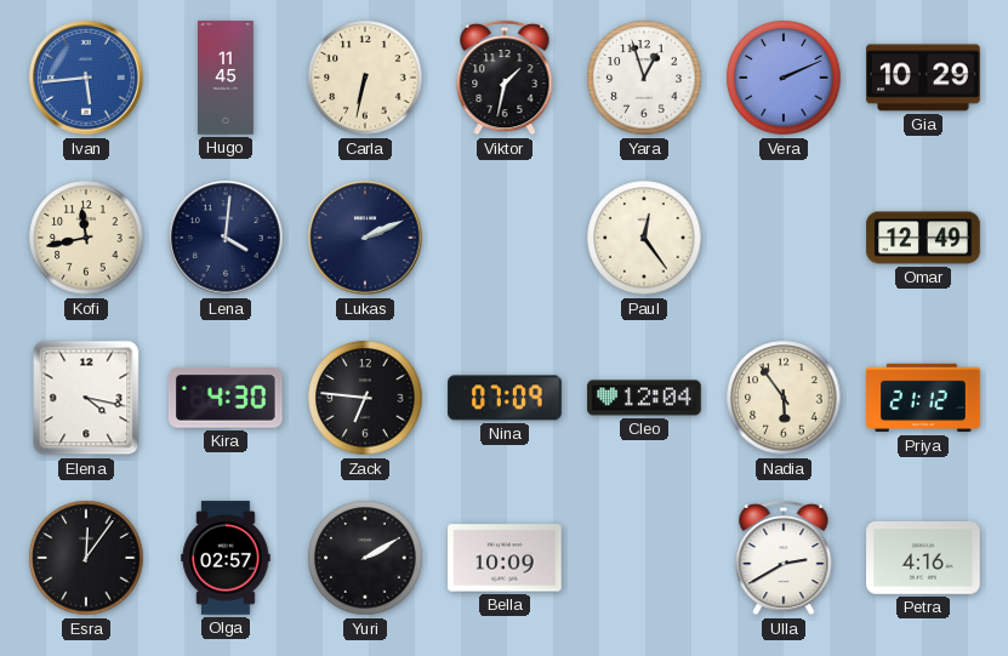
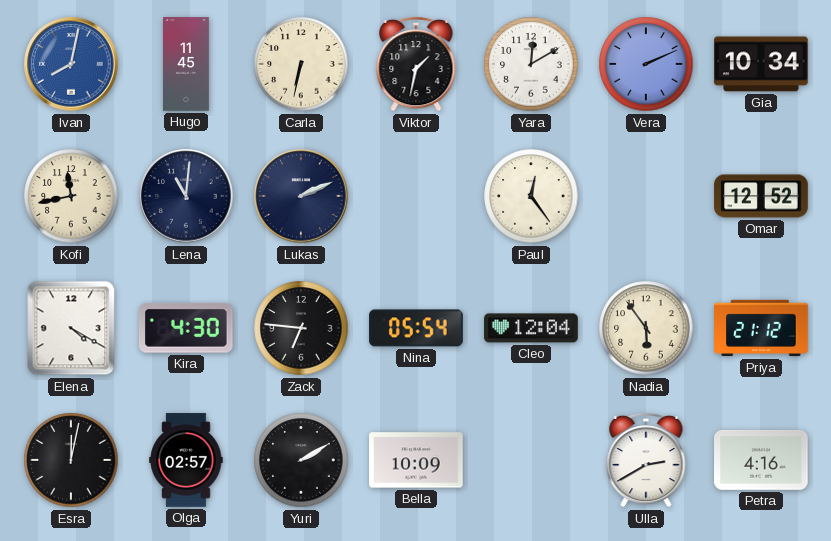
Ivan: 5:44 -> 8:02 (71, 64)
Yara: 12:57 -> 12:10 (531, 64)
Gia: 10:29 -> 10:34 (761, 64)
Lena: 4:01 -> 11:01 (186, 196)
Omar: 12:49 -> 12:52 (761, 196)
Elena: 4:17 -> 4:20 (71, 328)
Nina: 07:09 -> 05:54 (416, 328)
Esra: 12:06 -> 12:02 (71, 460)
